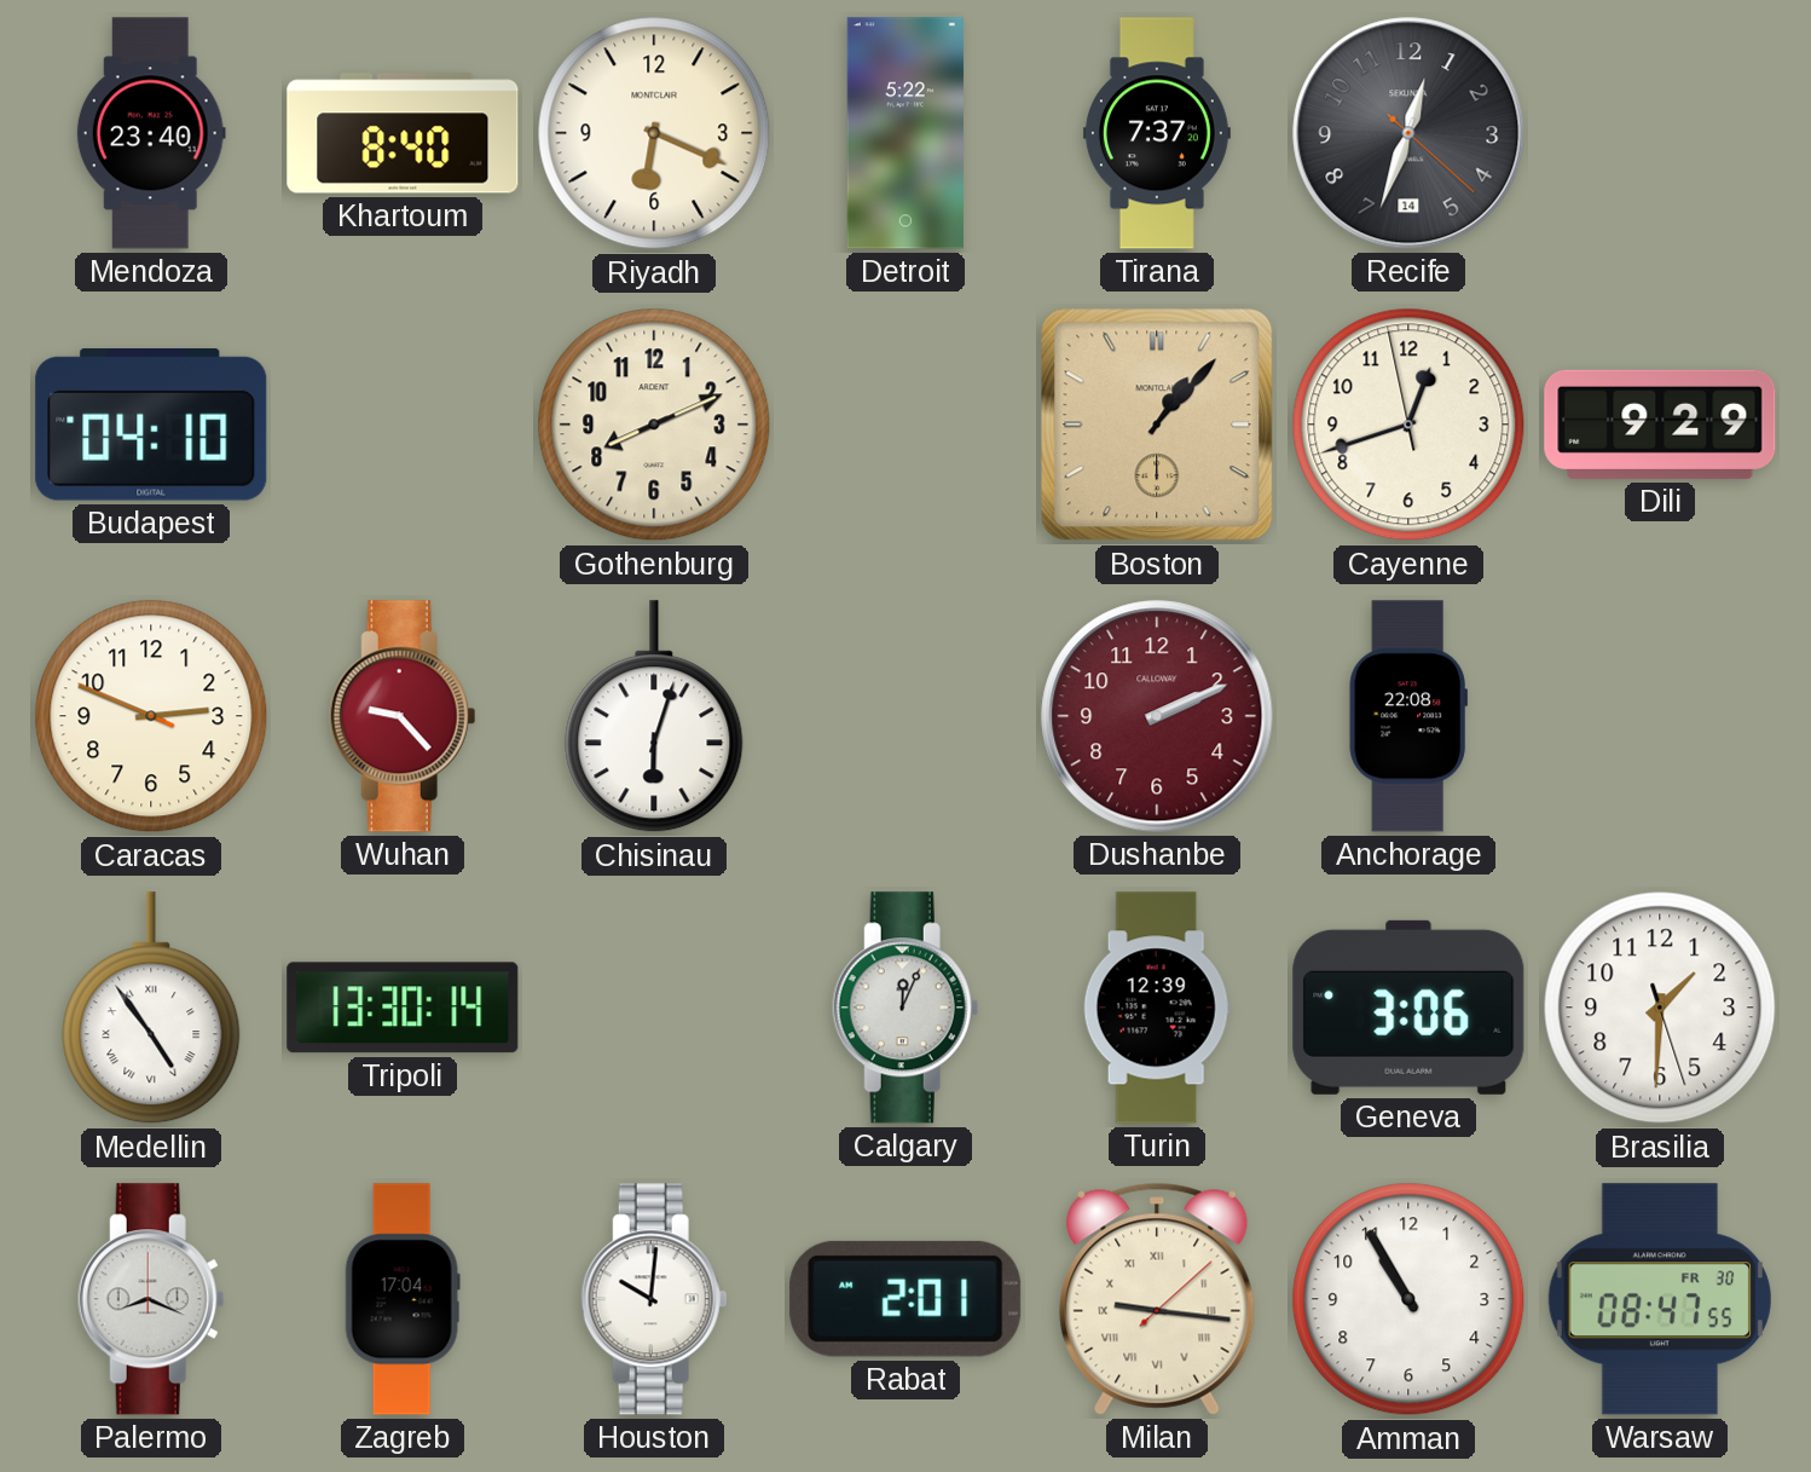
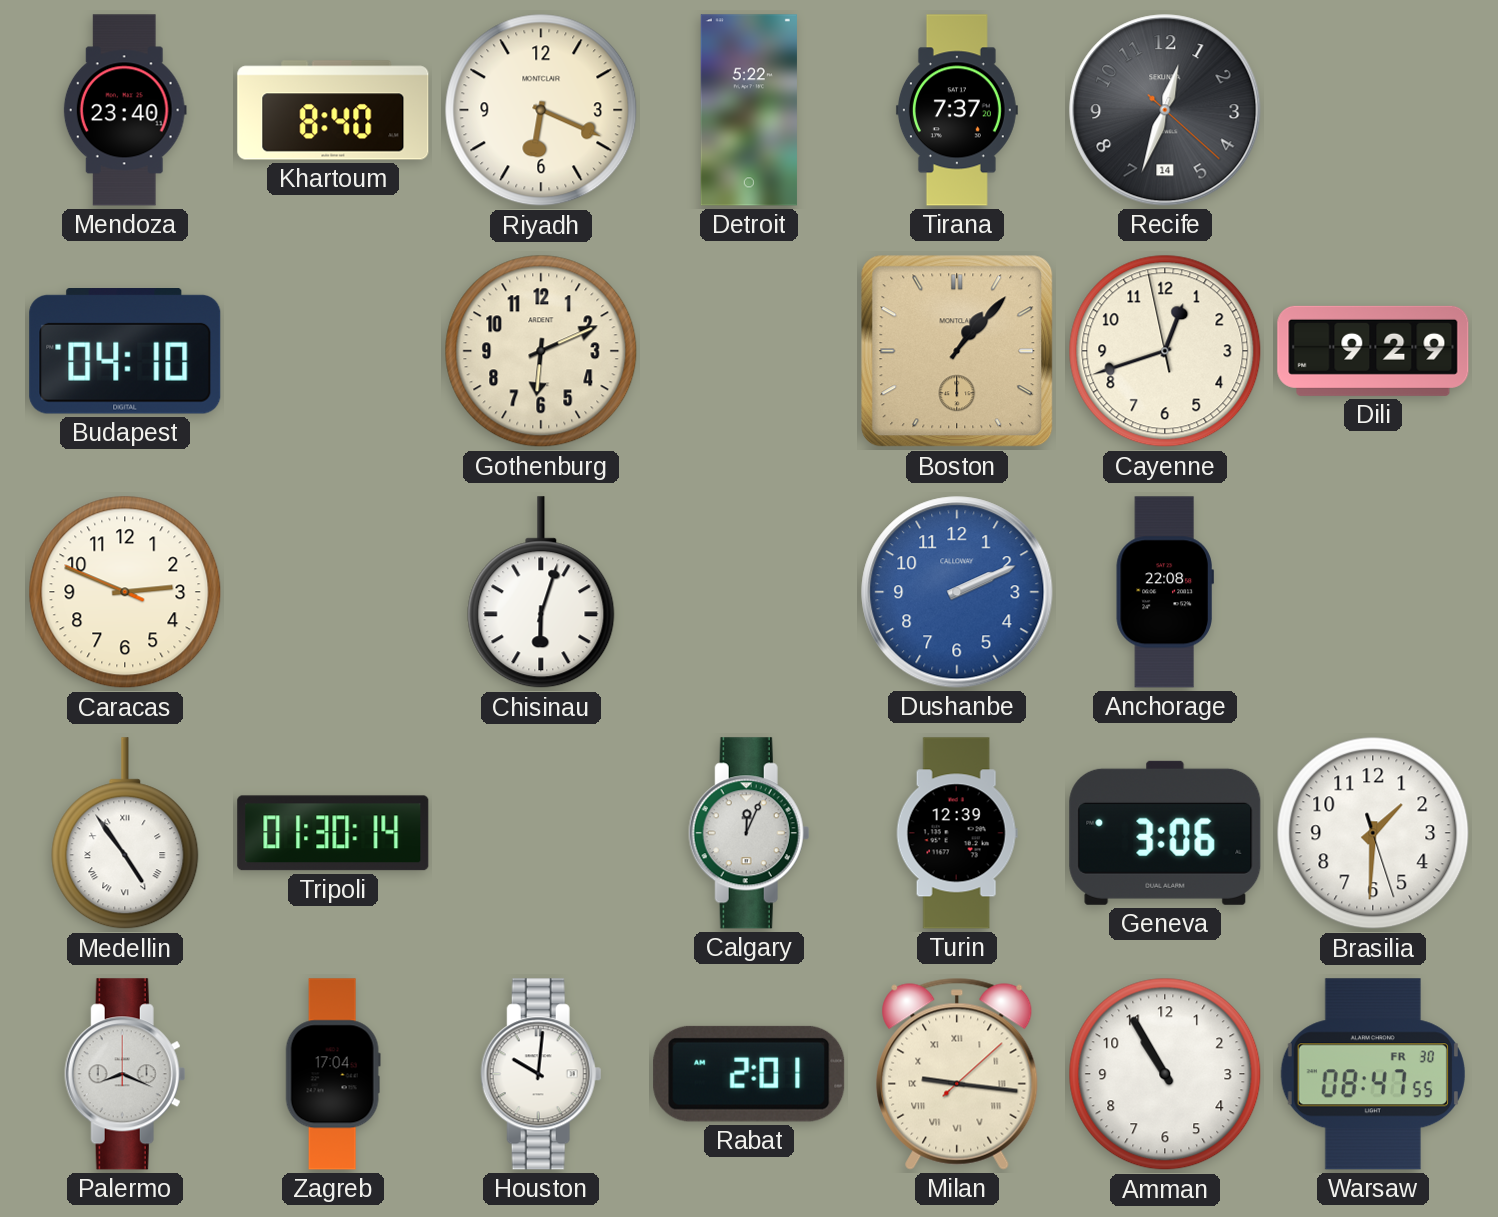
Gothenburg: 8:11 -> 6:11 (541, 351)
Wuhan: 9:23 -> none (403, 716)
Dushanbe dial: burgundy -> blue (957, 592)
Tripoli: 13:30 -> 01:30 (333, 833)
